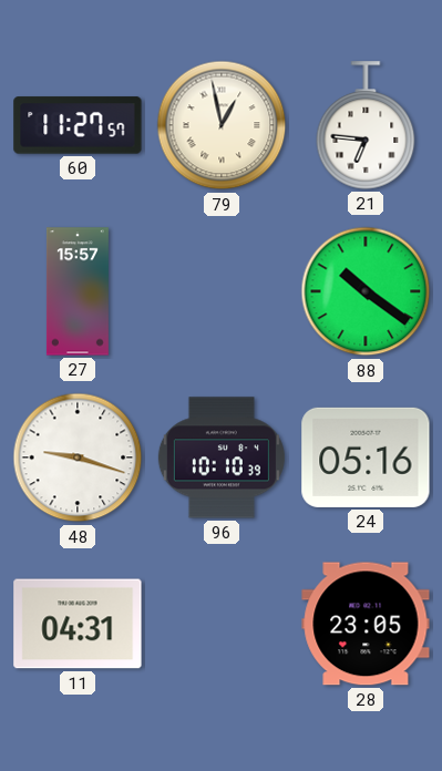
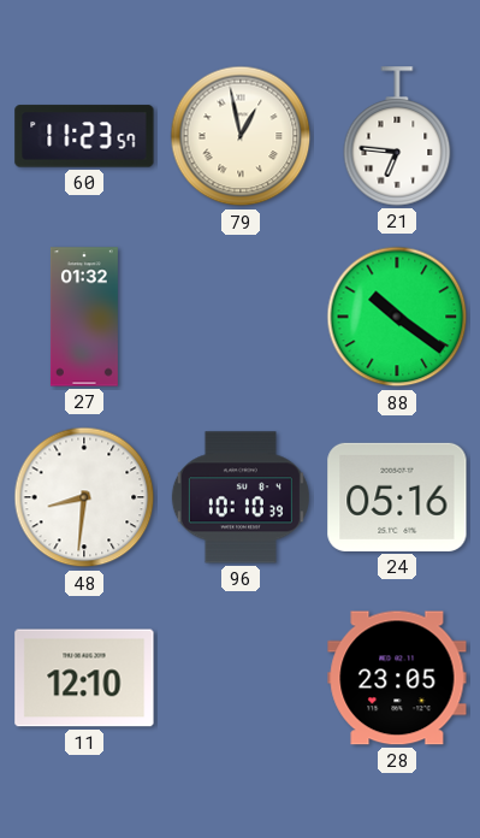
60: 11:27 -> 11:23 (84, 136)
27: 15:57 -> 01:32 (84, 317)
48: 9:18 -> 8:31 (84, 497)
11: 04:31 -> 12:10 (84, 678)
